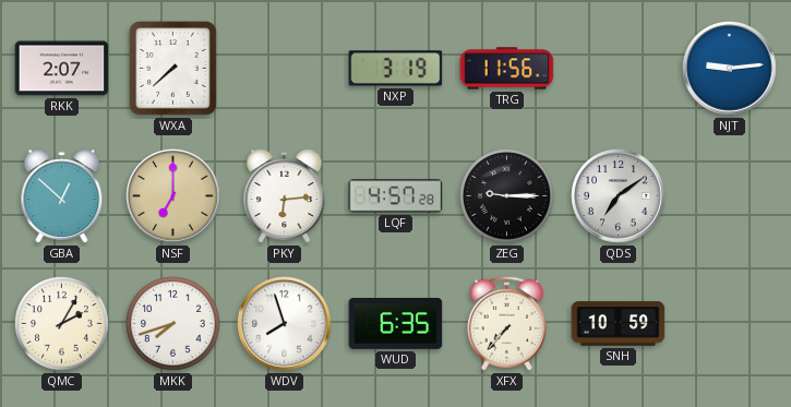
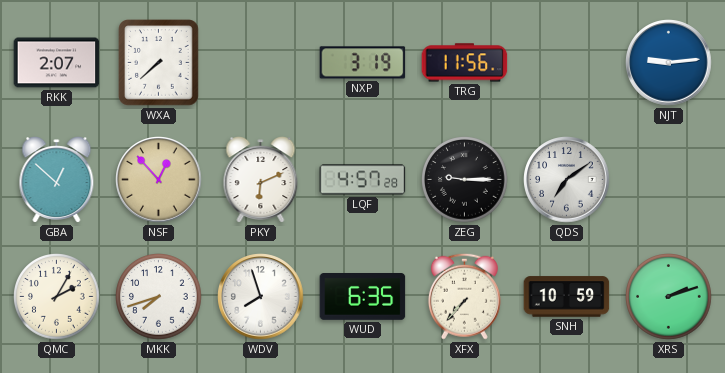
NSF: 7:00 -> 12:53 (159, 180)
PKY: 6:14 -> 6:11 (261, 180)
XRS: none -> 2:12 (669, 297)
